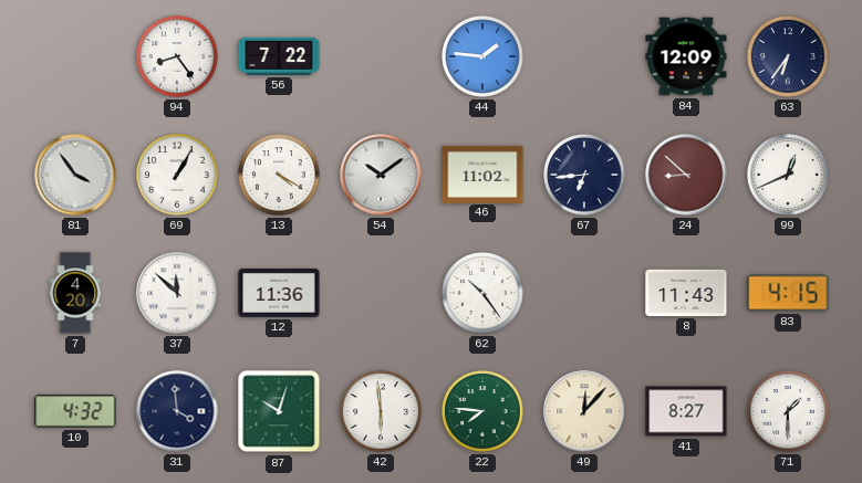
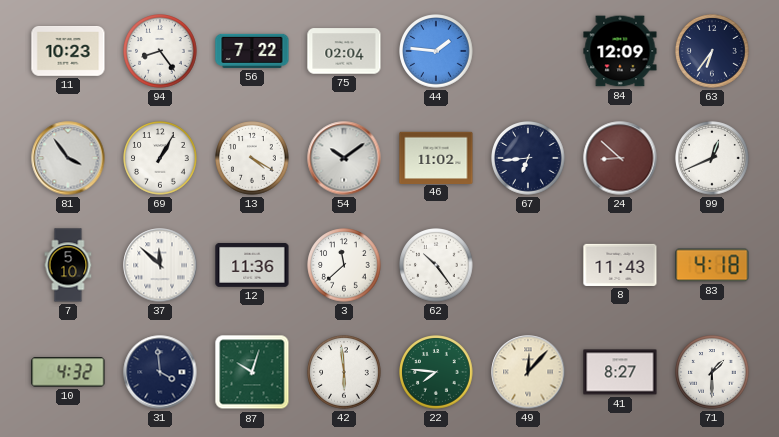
11: none -> 10:23 (68, 52)
75: none -> 02:04 (344, 51)
7: 4:20 -> 5:10 (68, 265)
3: none -> 11:38 (344, 265)
83: 4:15 -> 4:18 (712, 265)
